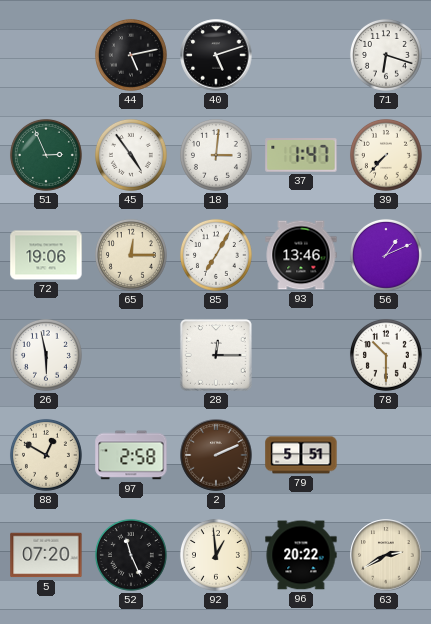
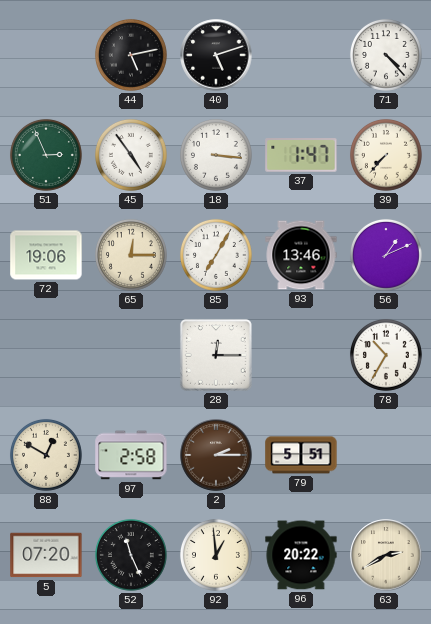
71: 6:18 -> 4:23 (386, 55)
18: 3:01 -> 3:16 (216, 155)
26: 5:58 -> none (46, 355)
78: 10:30 -> 10:35 (386, 355)
2: 2:11 -> 2:15 (216, 455)
